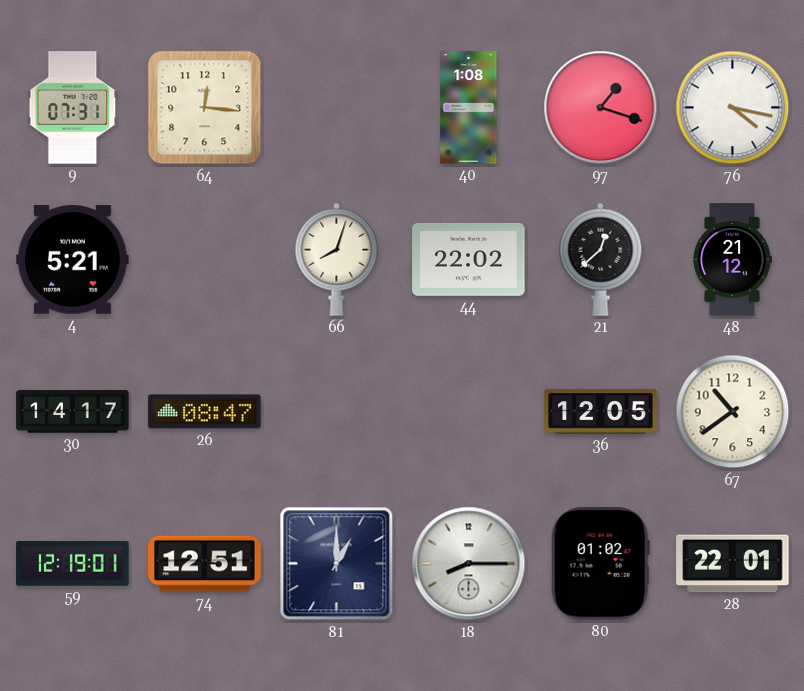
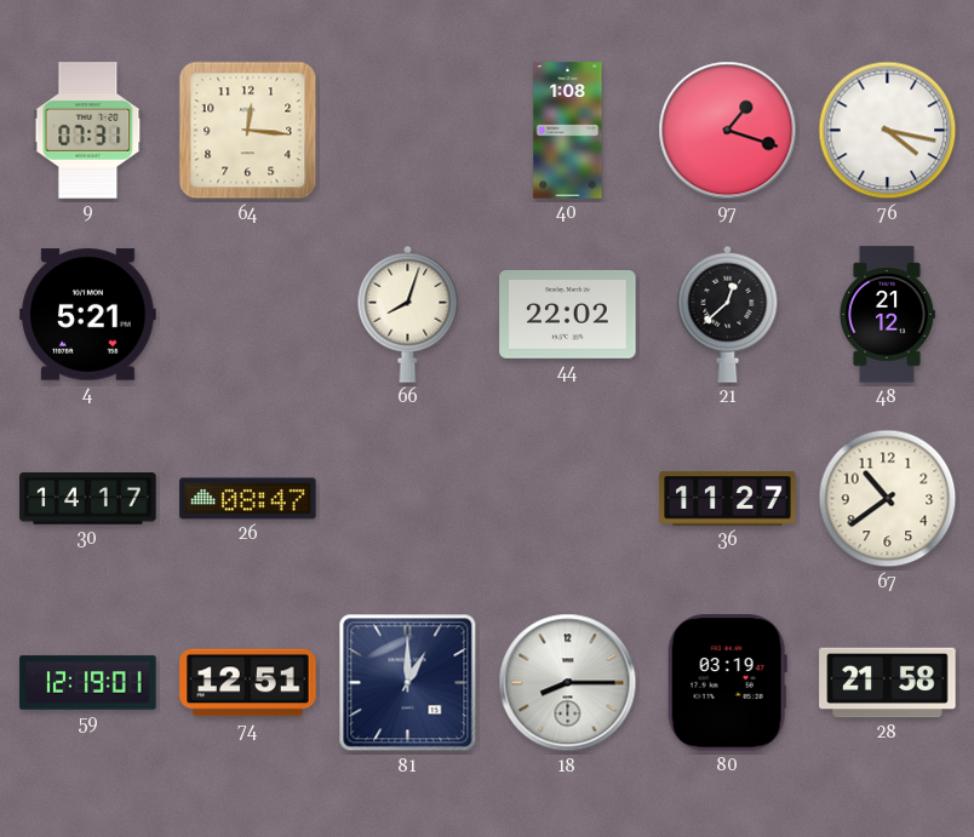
36: 12:05 -> 11:27 (728, 499)
80: 01:02 -> 03:19 (727, 683)
28: 22:01 -> 21:58 (888, 683)
